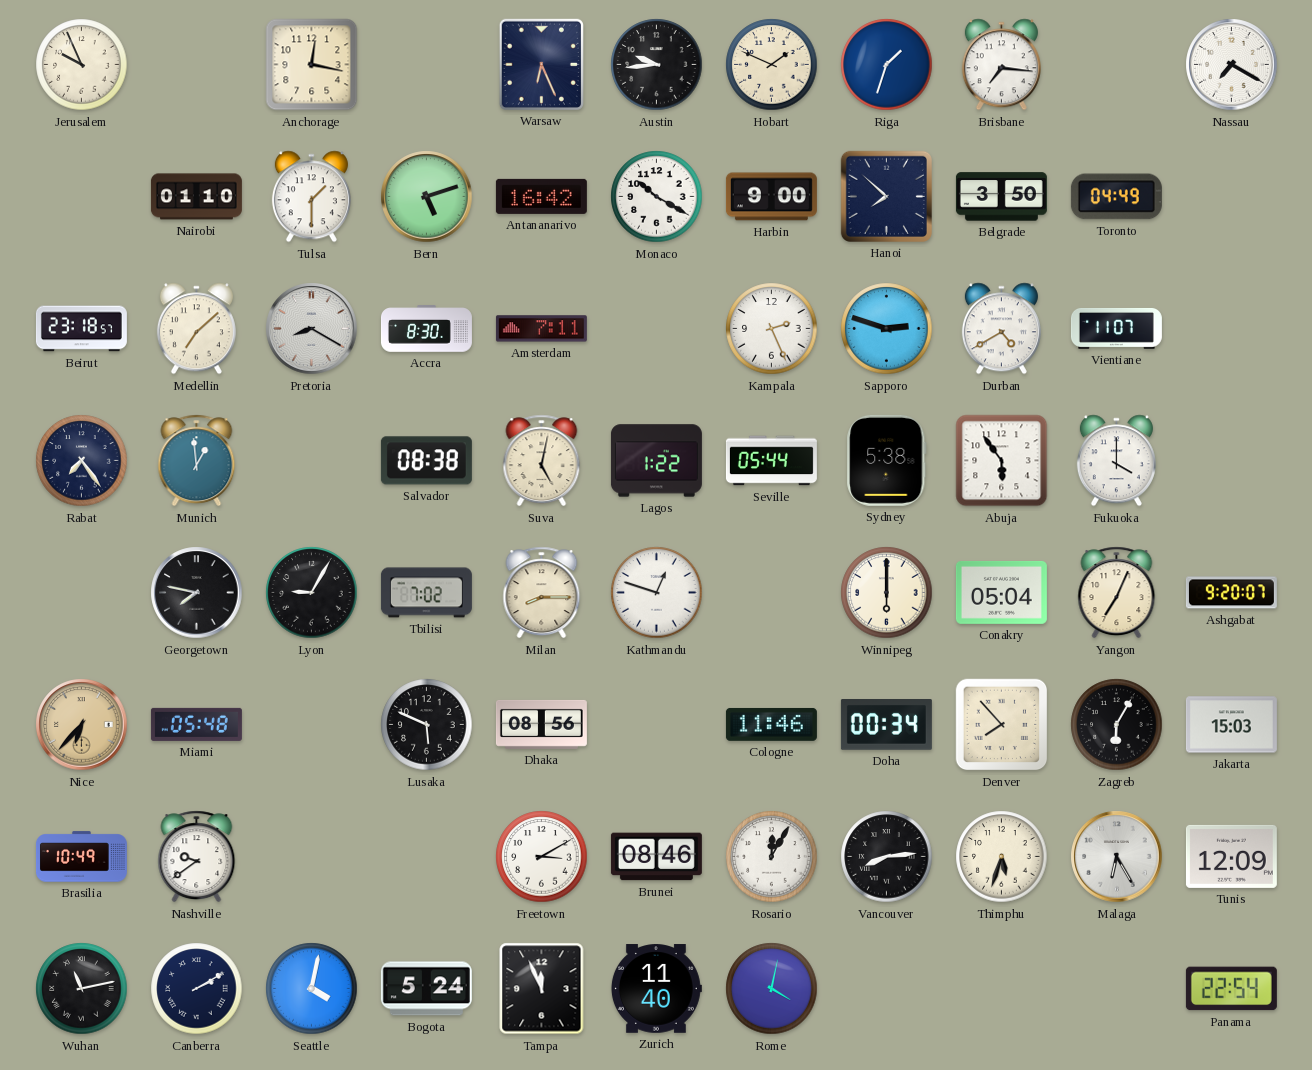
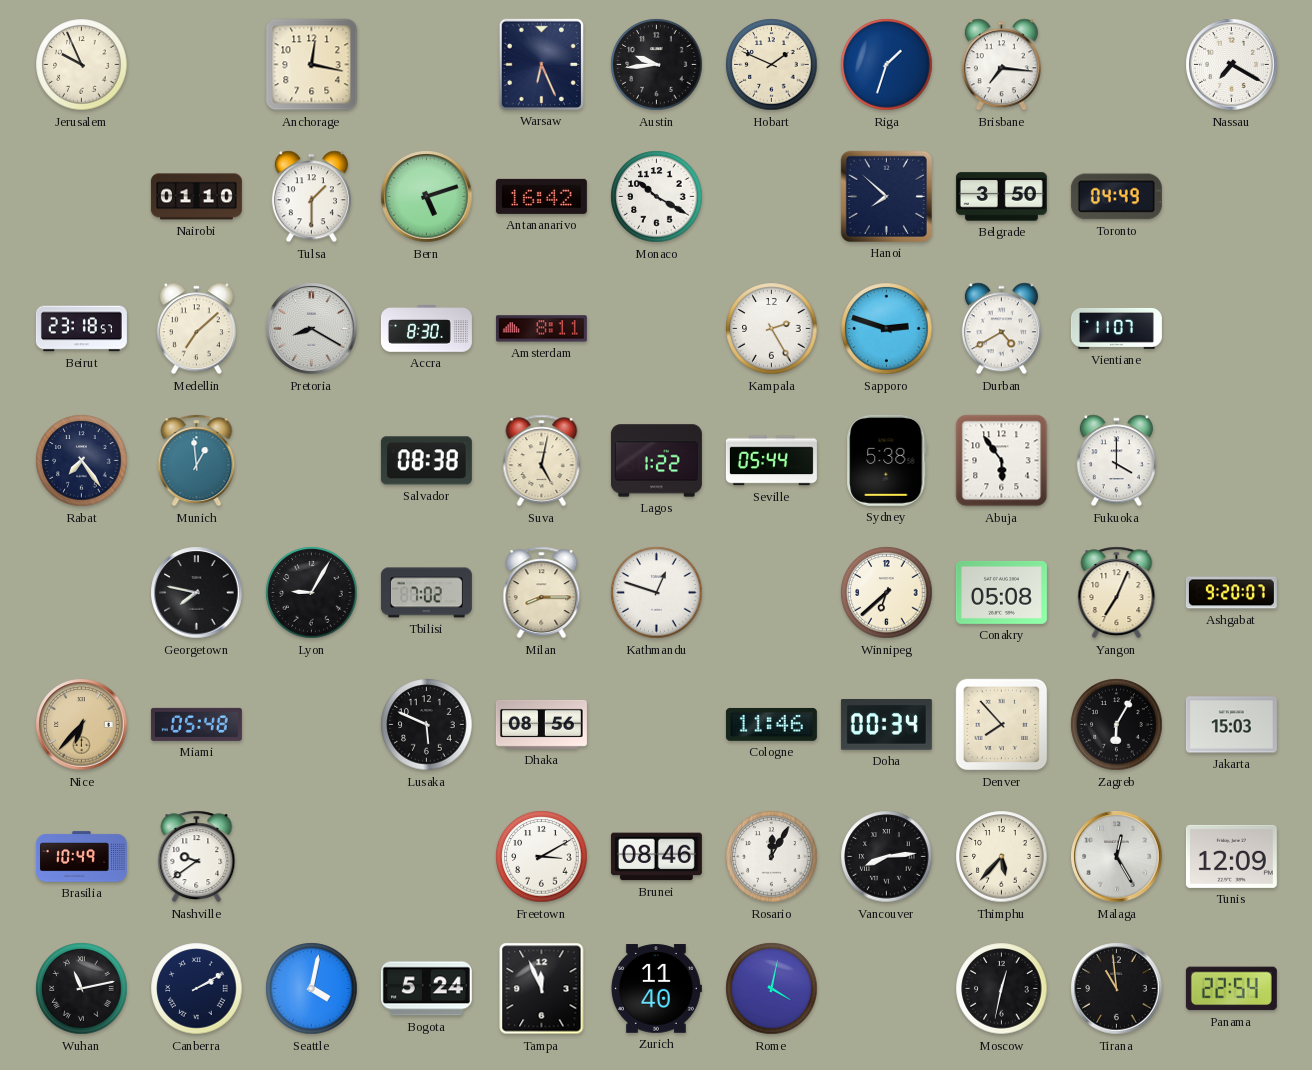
Harbin: 9:00 -> none (771, 197)
Amsterdam: 7:11 -> 8:11 (541, 329)
Kampala: 2:26 -> 2:25 (772, 329)
Winnipeg: 6:00 -> 6:38 (887, 593)
Conakry: 05:04 -> 05:08 (1001, 592)
Thimphu: 5:33 -> 5:37 (1002, 857)
Malaga: 6:25 -> 12:25 (1117, 857)
Moscow: none -> 12:32 (1002, 989)
Tirana: none -> 10:59 (1117, 989)
